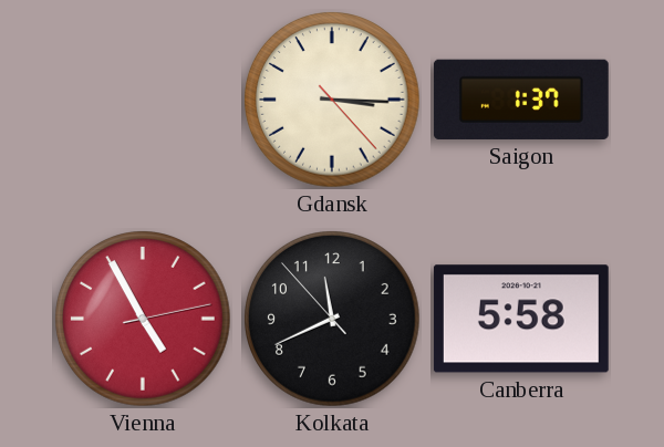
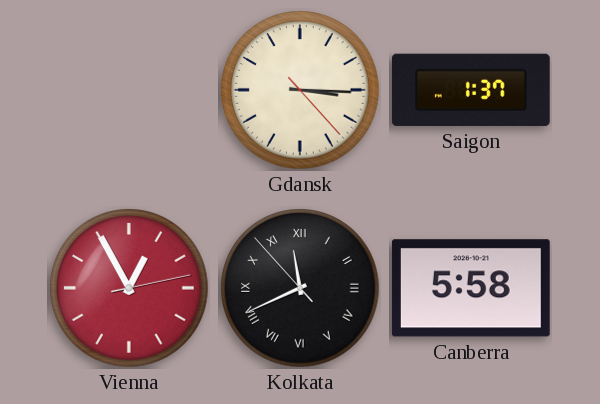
Vienna: 4:55 -> 12:55 (129, 288)
Kolkata numerals: Arabic -> Roman (300, 288)
